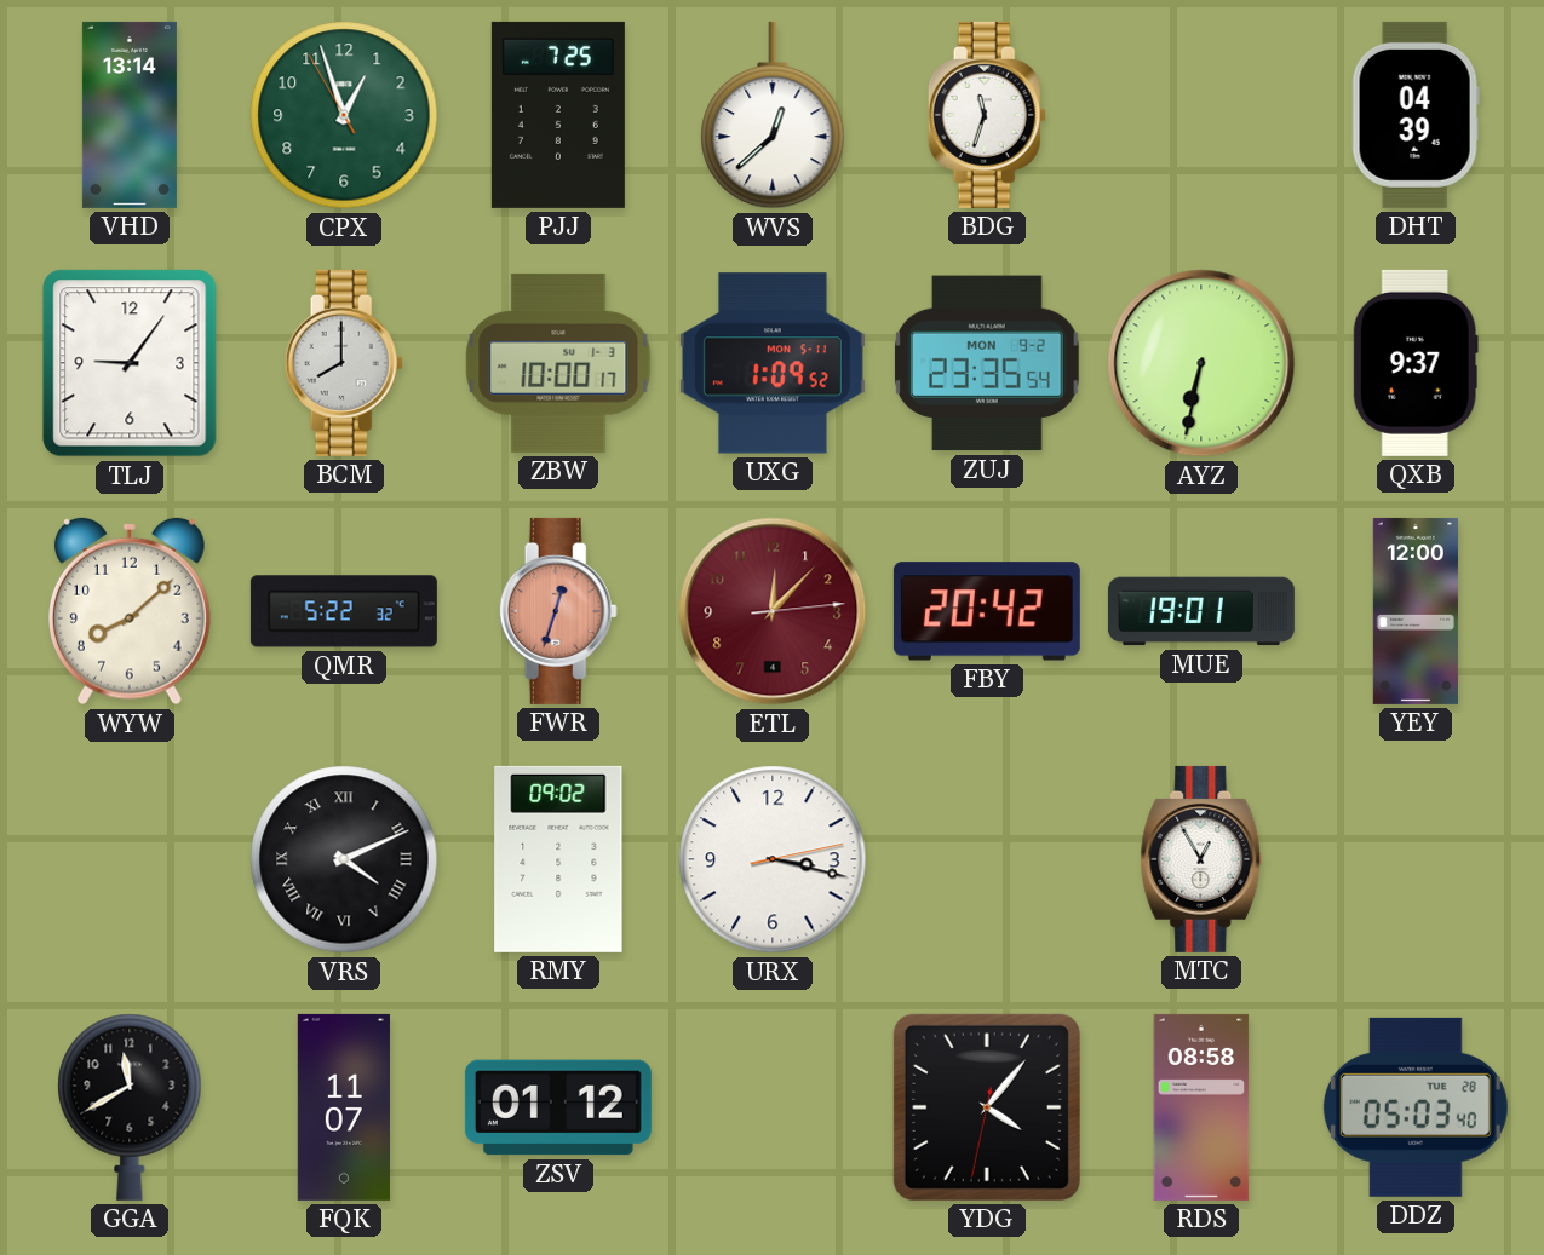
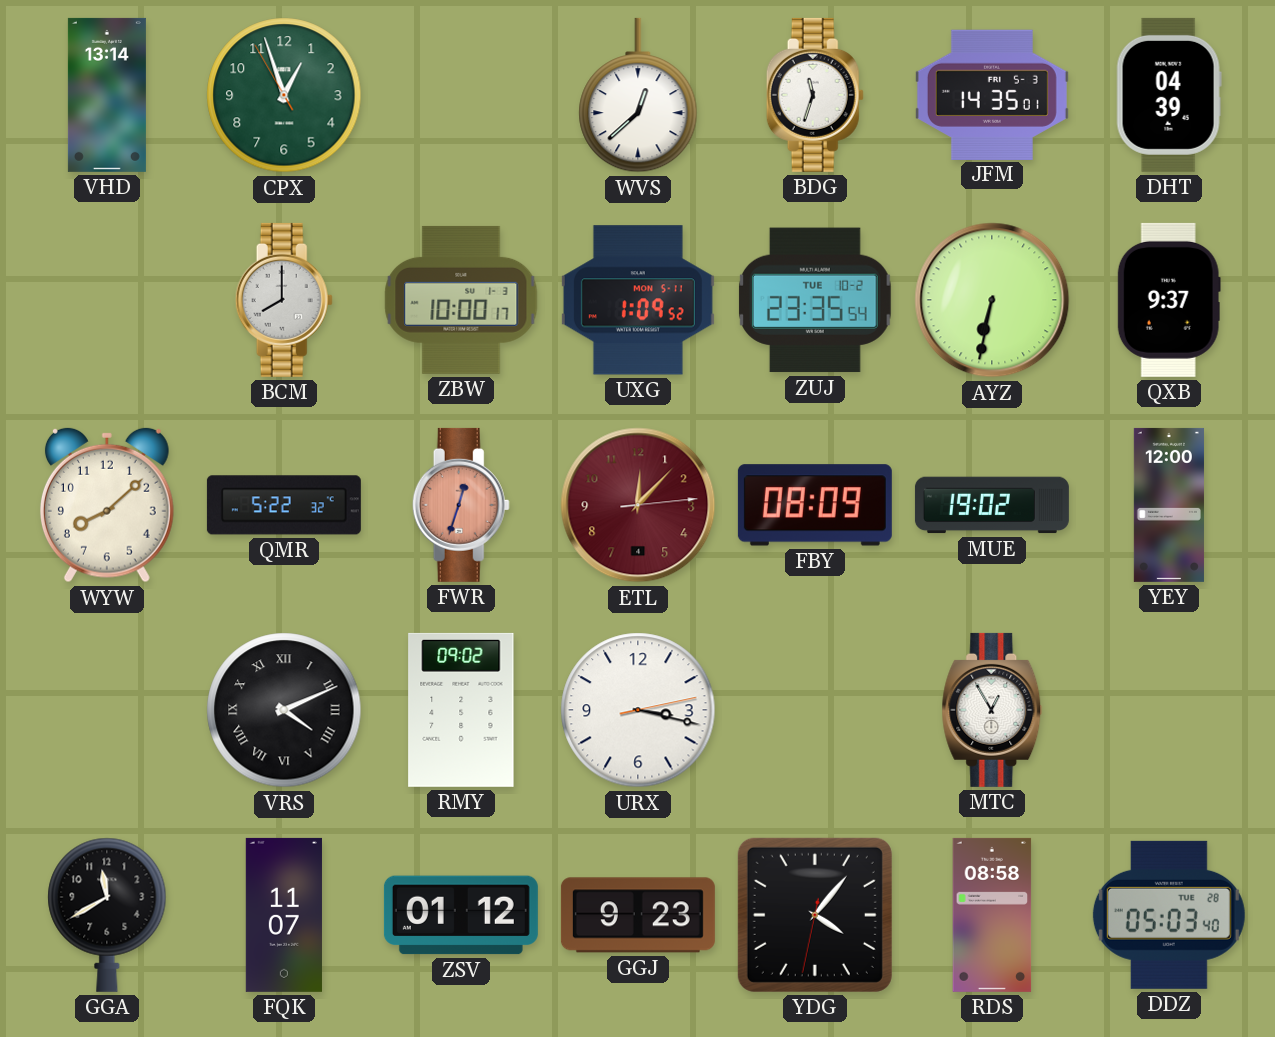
PJJ: 7:25 -> none (558, 115)
JFM: none -> 14:35 (992, 94)
TLJ: 9:06 -> none (130, 363)
ZUJ date: MON 9-2 -> TUE 10-2 (815, 300)
FBY: 20:42 -> 08:09 (815, 505)
MUE: 19:01 -> 19:02 (992, 505)
GGJ: none -> 9:23 (638, 915)
